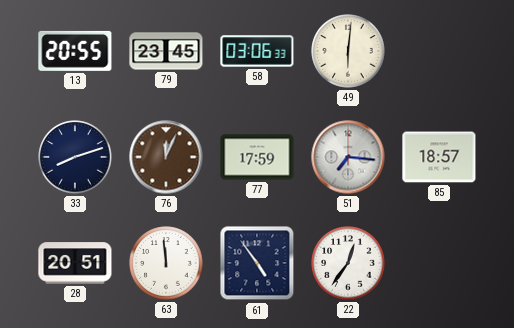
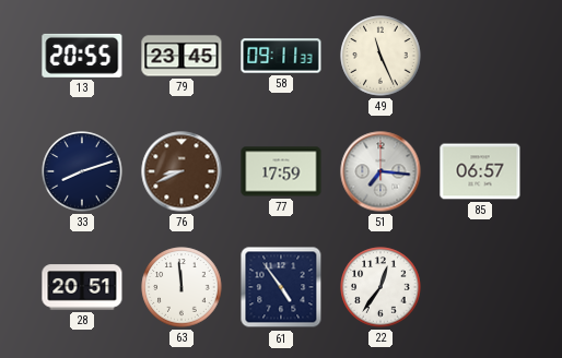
58: 03:06 -> 09:11 (281, 56)
49: 6:01 -> 11:26 (380, 56)
76: 12:04 -> 8:41 (182, 171)
85: 18:57 -> 06:57 (480, 171)
